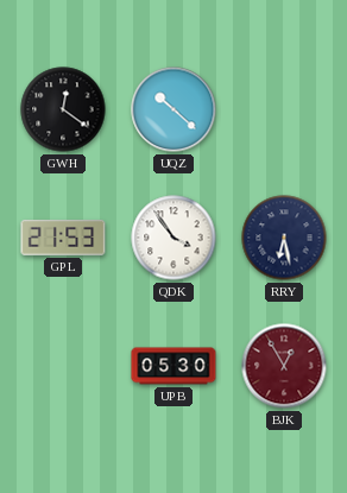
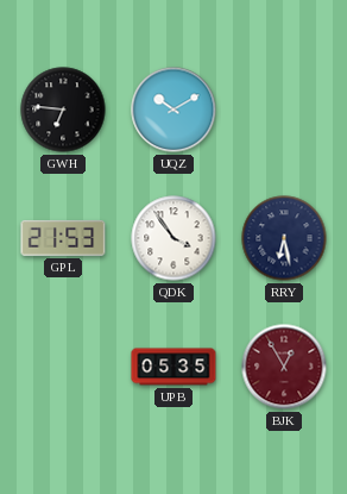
GWH: 12:21 -> 6:46 (63, 110)
UQZ: 10:22 -> 10:10 (173, 110)
UPB: 05:30 -> 05:35 (173, 367)
